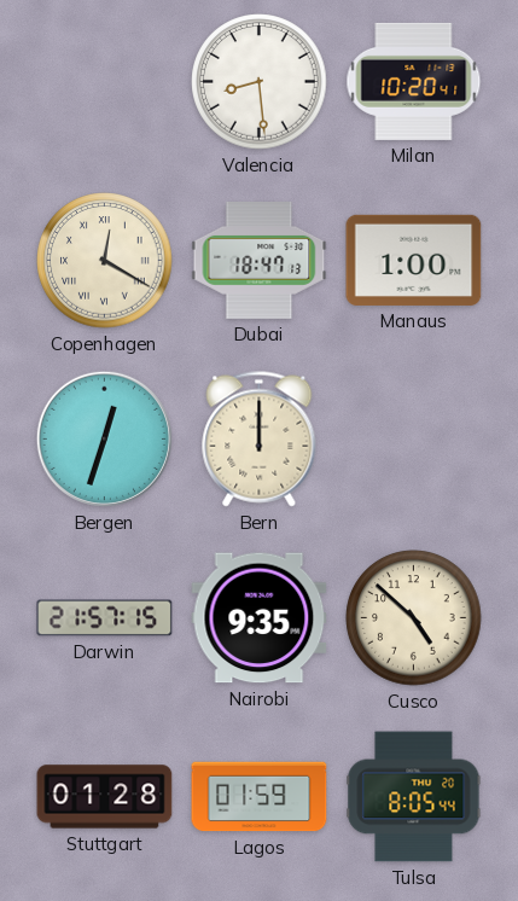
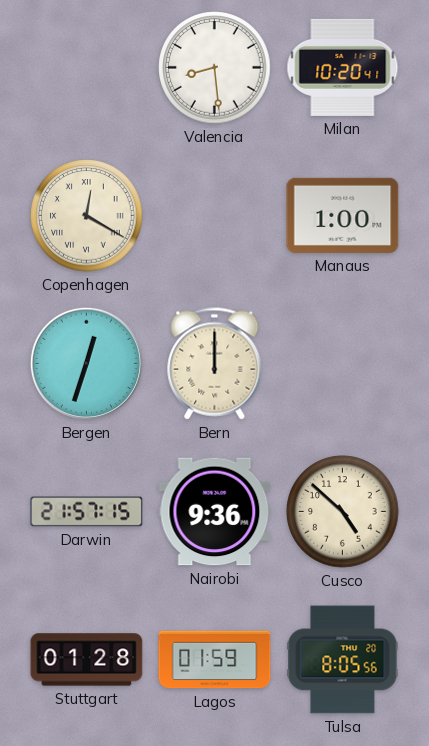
Dubai: 18:47 -> none (260, 261)
Nairobi: 9:35 -> 9:36 (215, 512)
Tulsa: 8:05:44 -> 8:05:56 (343, 660)
